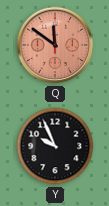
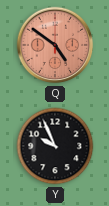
Q: 11:51 -> 4:51 (55, 45)
